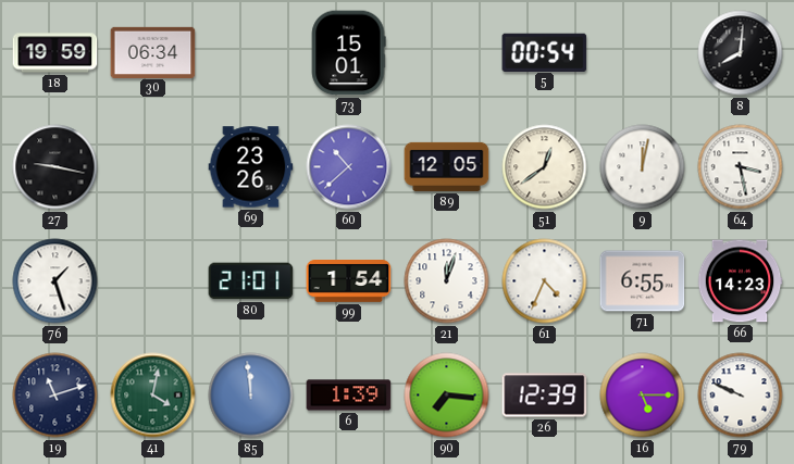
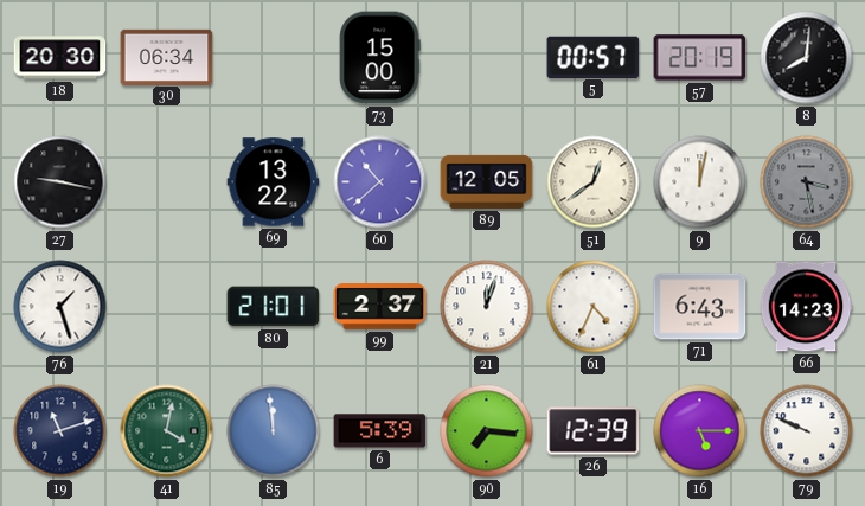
18: 19:59 -> 20:30 (60, 58)
73: 15:01 -> 15:00 (379, 58)
5: 00:54 -> 00:57 (594, 57)
57: none -> 20:19 (700, 58)
69: 23:26 -> 13:22 (274, 182)
64 dial: white -> grey (807, 182)
99: 1:54 -> 2:37 (380, 307)
71: 6:55 -> 6:43 (700, 307)
6: 1:39 -> 5:39 (380, 431)
